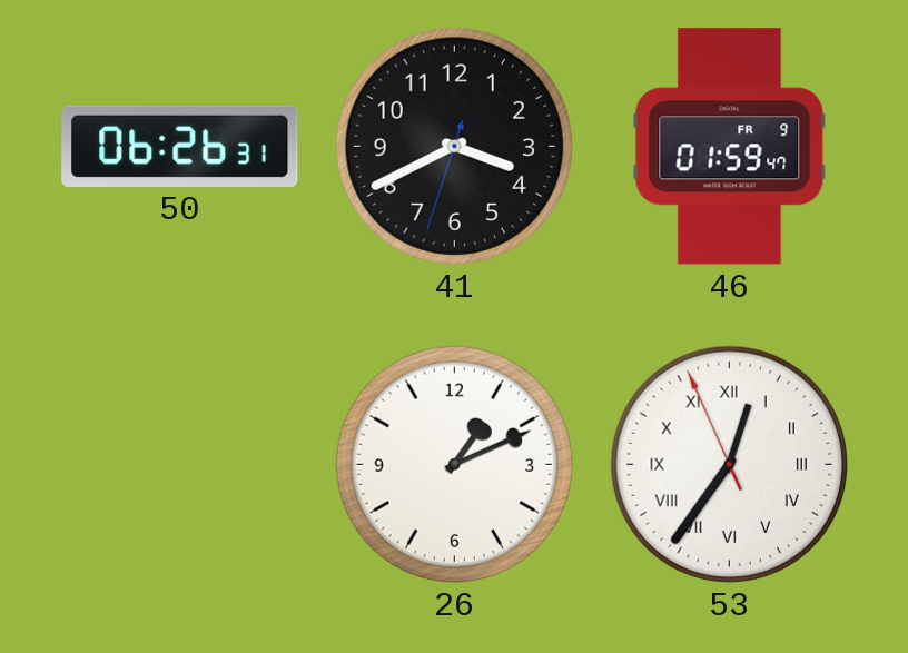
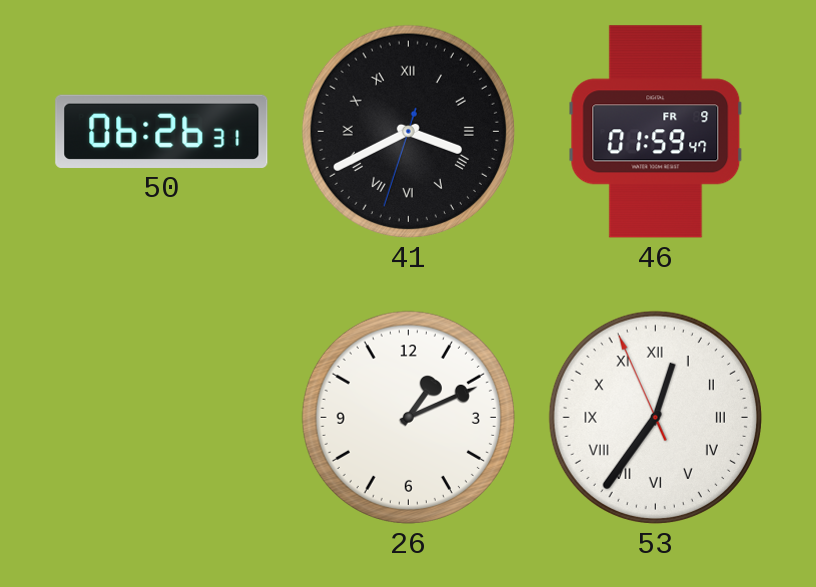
41 numerals: Arabic -> Roman (408, 131)
